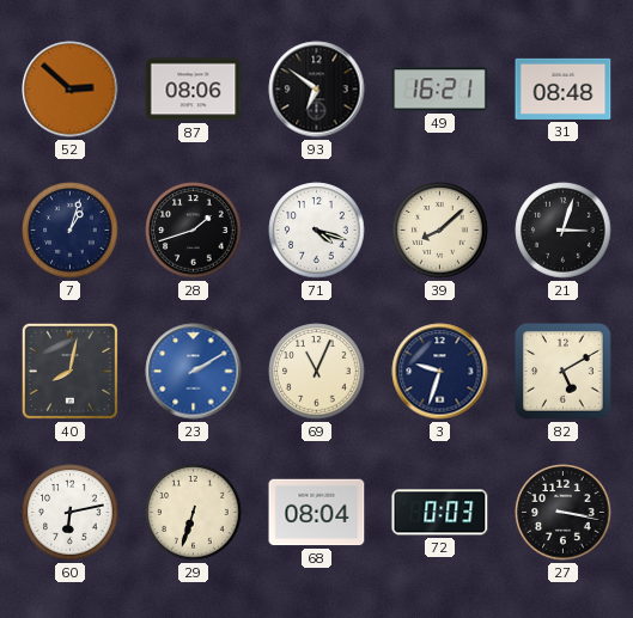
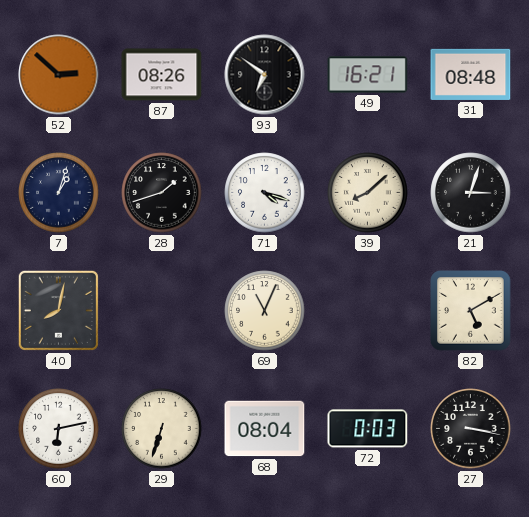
87: 08:06 -> 08:26 (162, 75)
23: 2:10 -> none (194, 372)
3: 9:33 -> none (440, 372)
